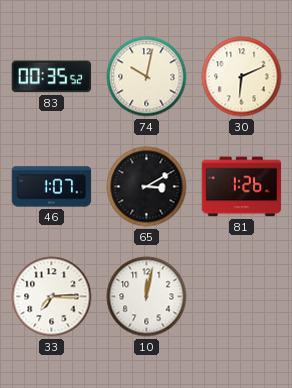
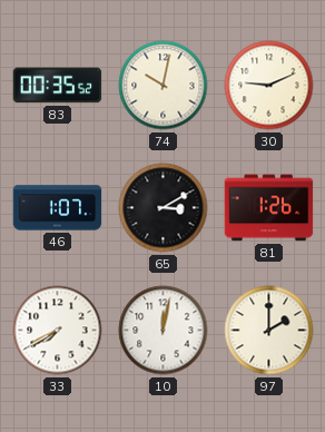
30: 6:11 -> 9:11 (269, 86)
33: 7:15 -> 7:40 (58, 331)
97: none -> 2:00 (269, 331)
